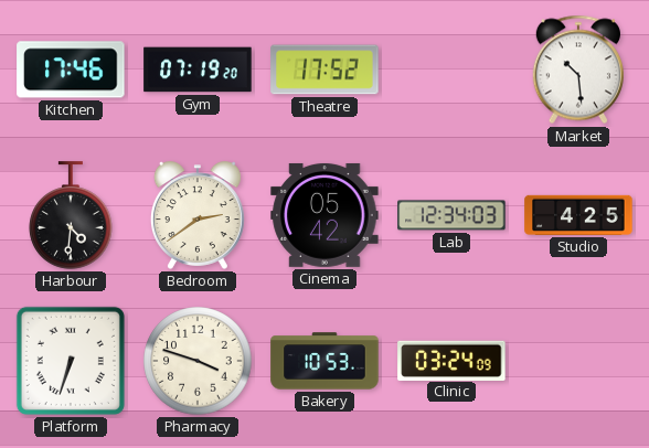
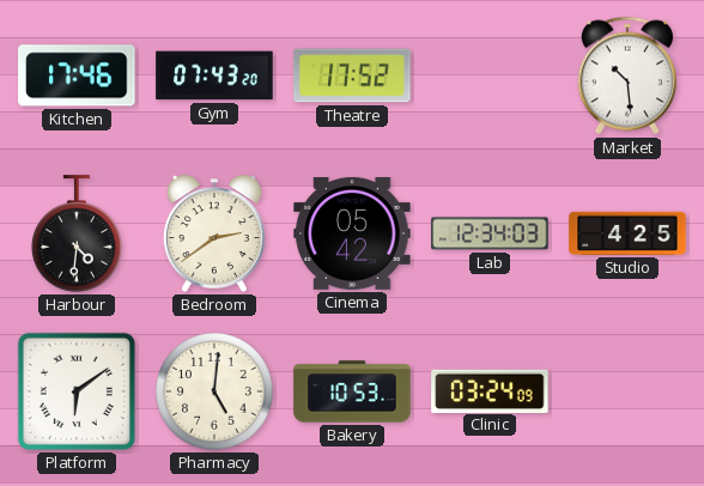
Gym: 07:19 -> 07:43 (214, 75)
Platform: 6:33 -> 6:09 (77, 391)
Pharmacy: 3:48 -> 5:01 (214, 391)
